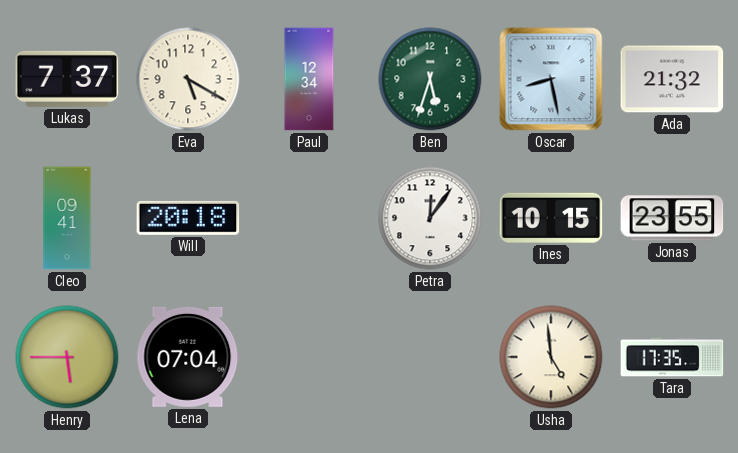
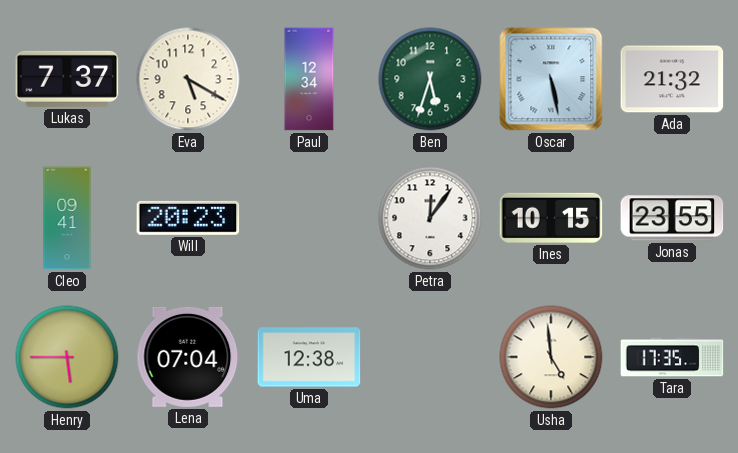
Oscar: 8:28 -> 5:28 (551, 79)
Will: 20:18 -> 20:23 (188, 218)
Uma: none -> 12:38 (309, 357)
